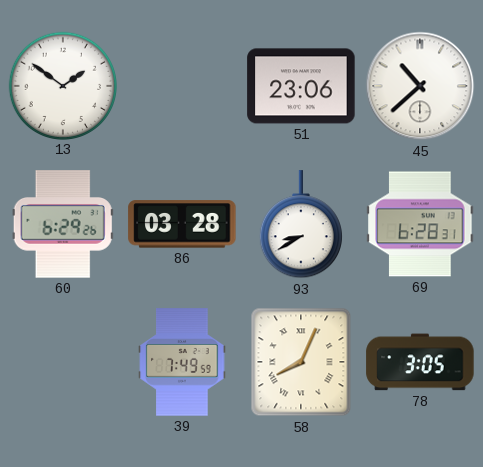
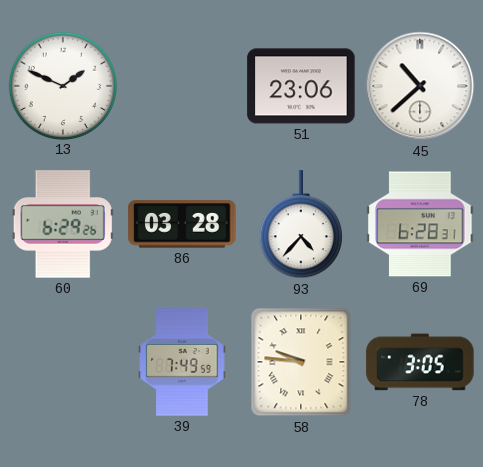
13: 1:51 -> 1:49 (62, 85)
93: 8:40 -> 4:37 (301, 225)
58: 8:04 -> 9:46 (301, 362)
